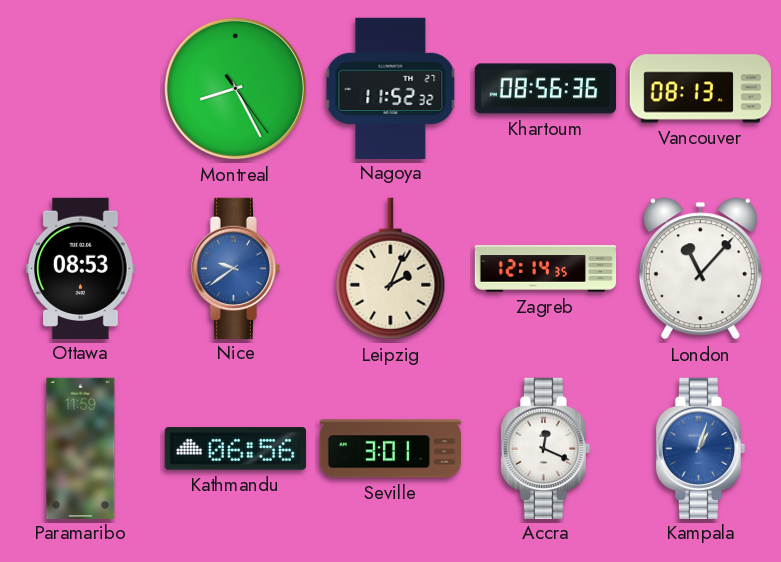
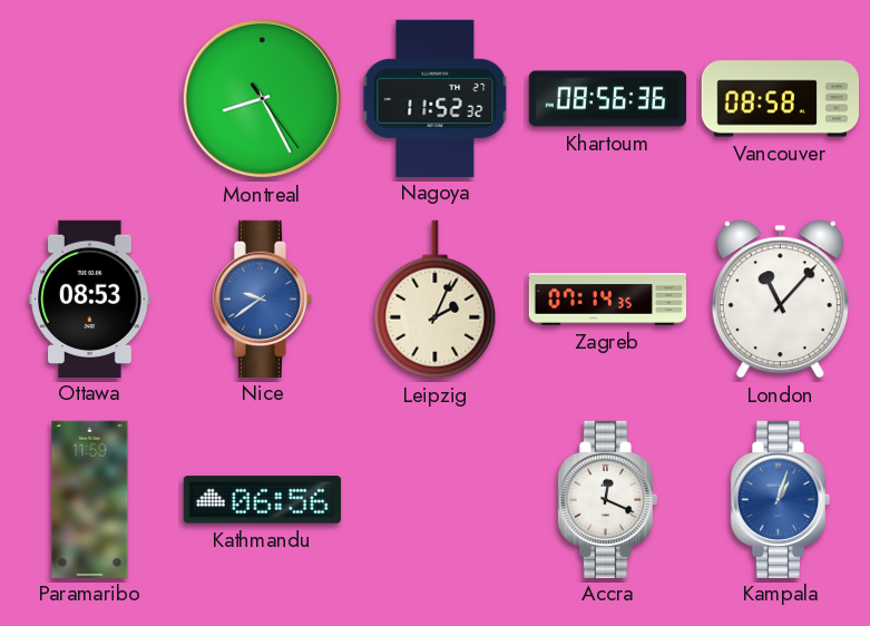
Vancouver: 08:13 -> 08:58 (780, 99)
Zagreb: 12:14 -> 07:14 (608, 300)
Seville: 3:01 -> none (391, 449)
